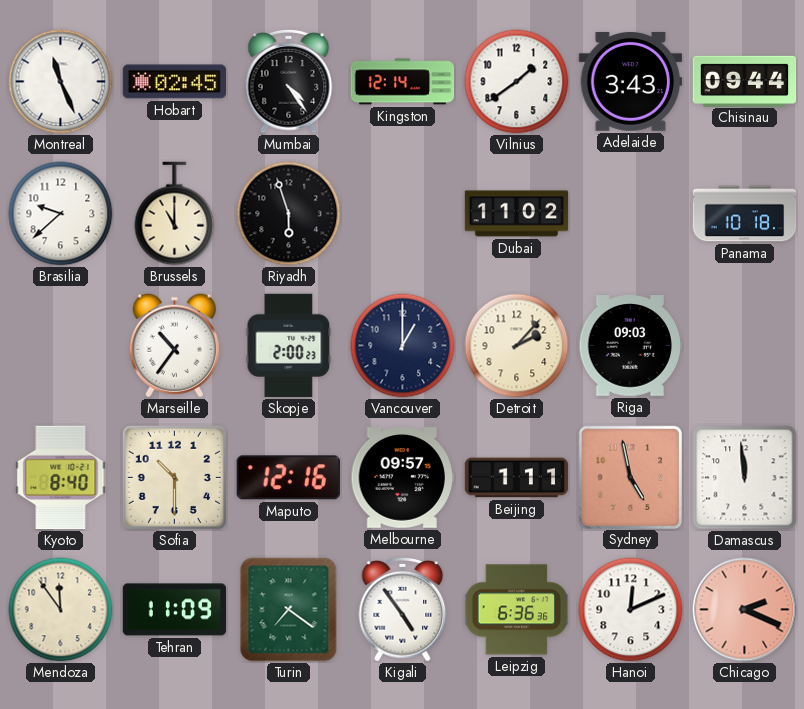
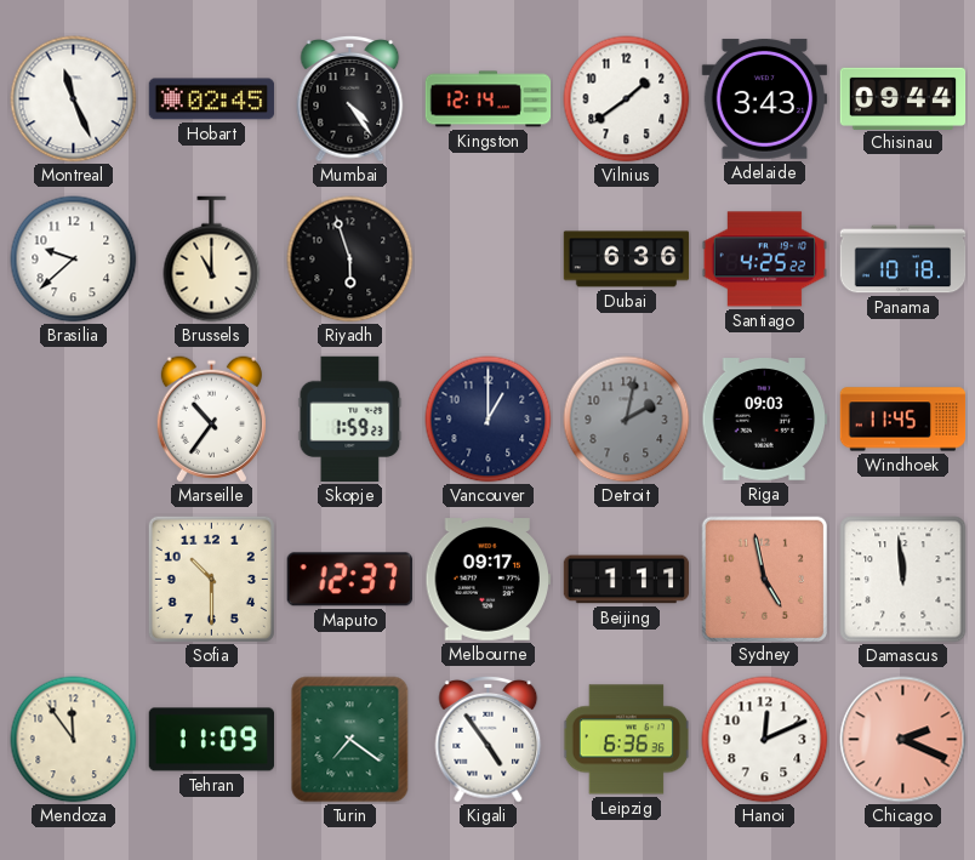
Dubai: 11:02 -> 6:36 (627, 260)
Santiago: none -> 4:25 (765, 260)
Skopje: 2:00 -> 1:59 (350, 420)
Detroit: 2:07 -> 2:02 (627, 420)
Detroit dial: cream -> grey (627, 420)
Windhoek: none -> 11:45 (903, 420)
Kyoto: 8:40 -> none (61, 478)
Maputo: 12:16 -> 12:37 (349, 580)
Melbourne: 09:57 -> 09:17 (489, 580)
